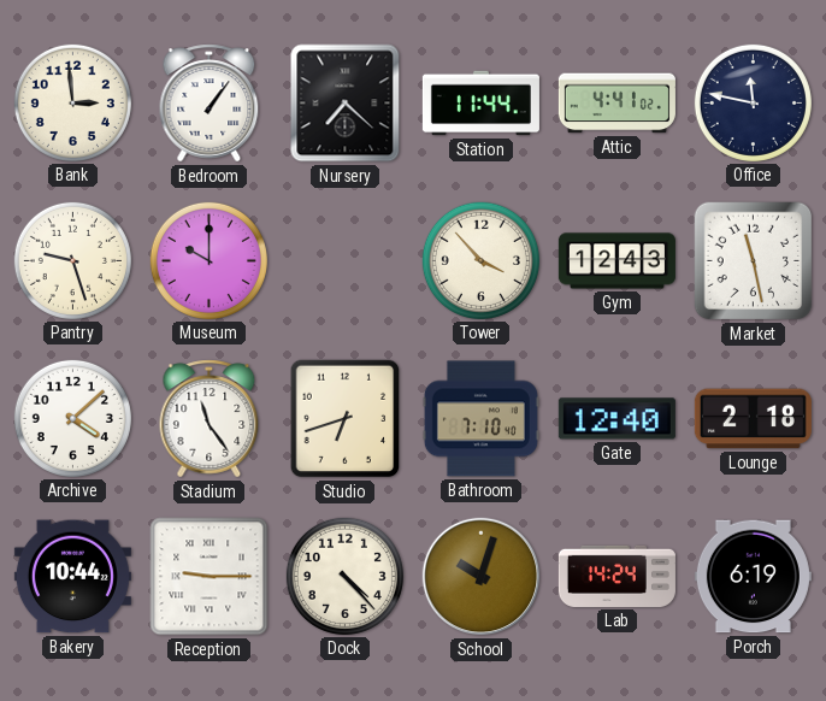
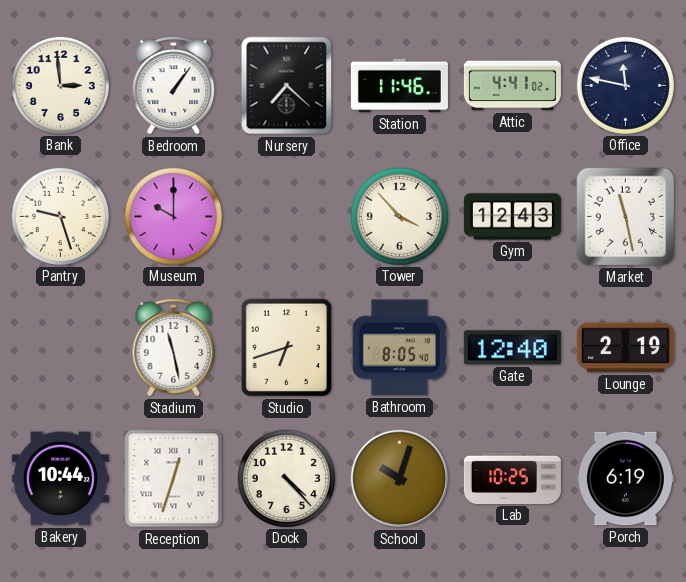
Station: 11:44 -> 11:46 (399, 86)
Archive: 4:08 -> none (72, 418)
Stadium: 11:24 -> 11:28 (174, 348)
Bathroom: 7:10 -> 8:05 (399, 348)
Lounge: 2:18 -> 2:19 (625, 348)
Reception: 9:15 -> 12:33 (174, 479)
Lab: 14:24 -> 10:25 (512, 478)
